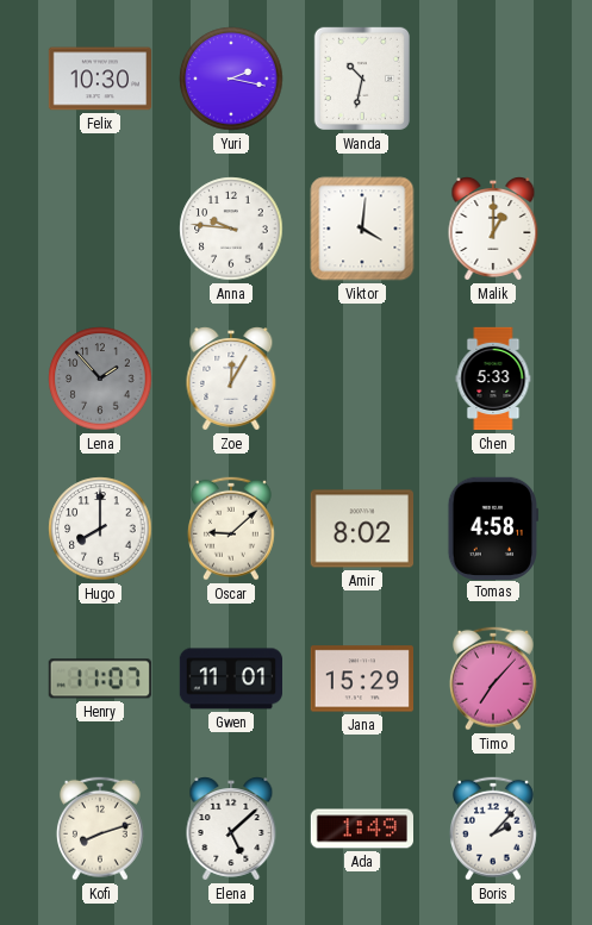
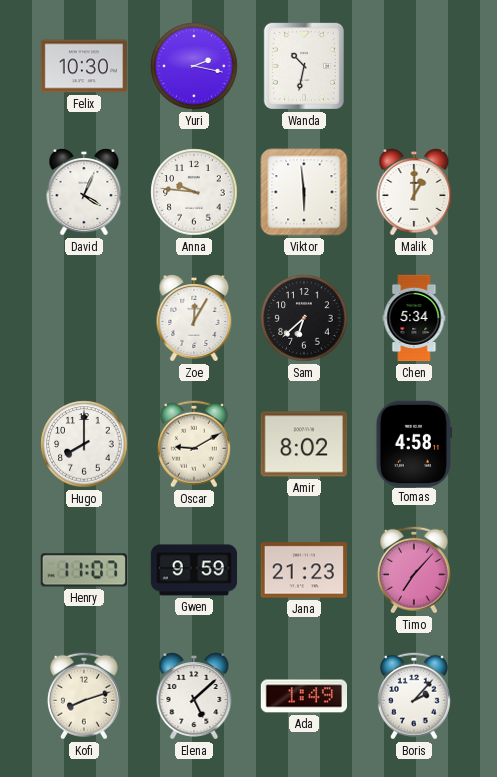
David: none -> 4:04 (84, 193)
Viktor: 4:01 -> 5:59 (304, 192)
Lena: 1:53 -> none (100, 379)
Sam: none -> 6:38 (304, 318)
Chen: 5:33 -> 5:34 (414, 318)
Oscar: 9:08 -> 9:10 (194, 444)
Gwen: 11:01 -> 9:59 (193, 570)
Jana: 15:29 -> 21:23 (303, 570)
